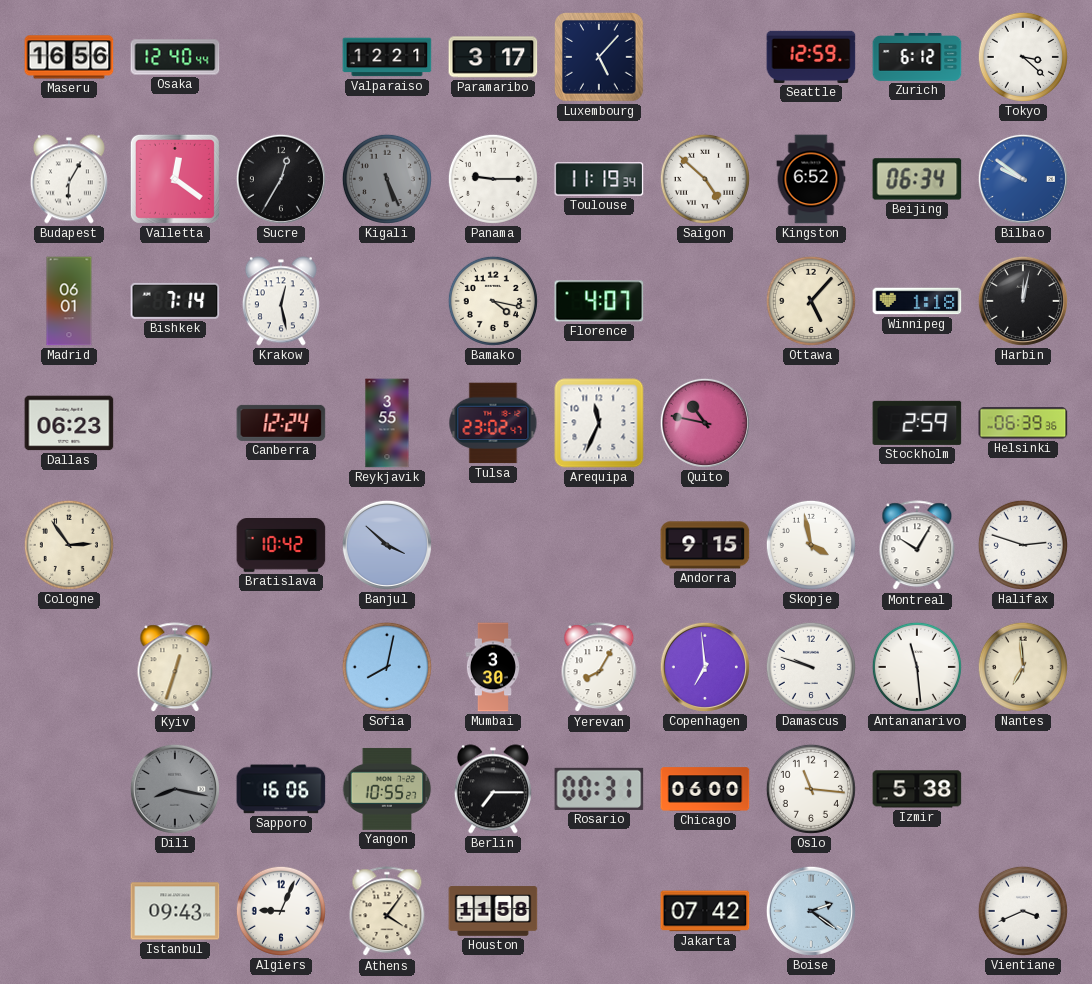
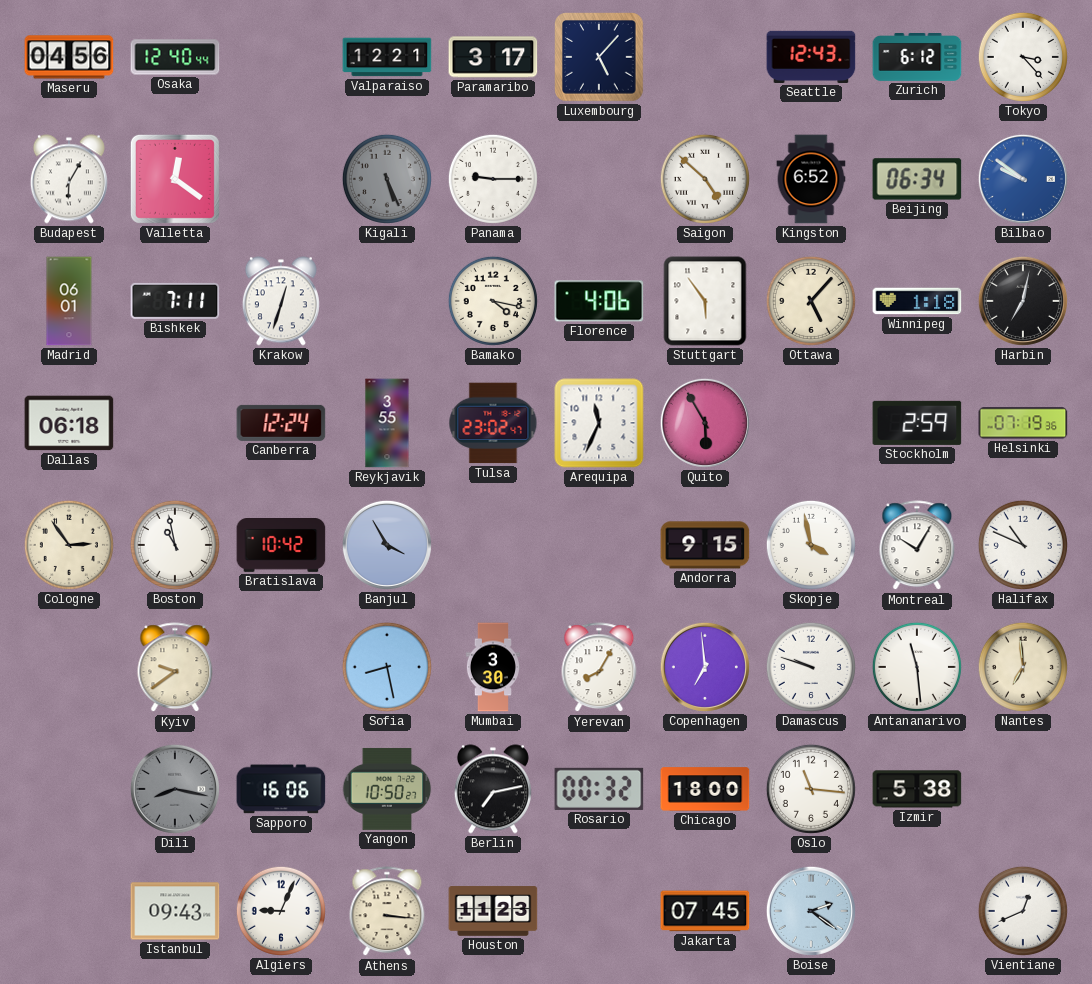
Maseru: 16:56 -> 04:56 (69, 57)
Seattle: 12:59 -> 12:43 (811, 57)
Tokyo: 3:22 -> 3:23 (1023, 57)
Sucre: 12:35 -> none (281, 179)
Toulouse: 11:19 -> none (599, 179)
Bishkek: 7:14 -> 7:11 (175, 301)
Krakow: 12:28 -> 12:33 (281, 301)
Florence: 4:07 -> 4:06 (599, 301)
Stuttgart: none -> 5:54 (705, 301)
Harbin: 12:02 -> 7:02 (1023, 301)
Dallas: 06:23 -> 06:18 (69, 423)
Quito: 10:47 -> 5:55 (705, 423)
Helsinki: 06:39 -> 07:19 (1023, 423)
Boston: none -> 10:58 (175, 545)
Banjul: 3:52 -> 3:55 (387, 545)
Halifax: 2:48 -> 10:49 (1023, 545)
Kyiv: 12:33 -> 9:39 (175, 668)
Sofia: 8:02 -> 8:28 (387, 667)
Yangon: 10:55 -> 10:50 (387, 789)
Berlin: 7:15 -> 7:13 (493, 789)
Rosario: 00:31 -> 00:32 (599, 789)
Chicago: 06:00 -> 18:00 (705, 789)
Athens: 4:06 -> 3:16 (387, 912)
Houston: 11:58 -> 11:23 (493, 911)
Jakarta: 07:42 -> 07:45 (705, 911)
Vientiane: 3:41 -> 12:41 (1023, 911)
